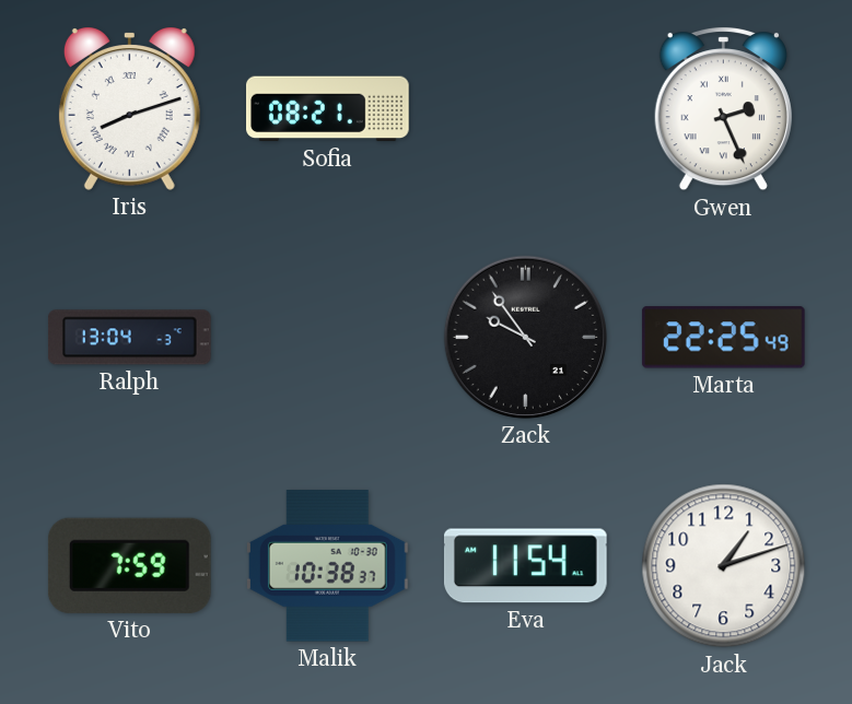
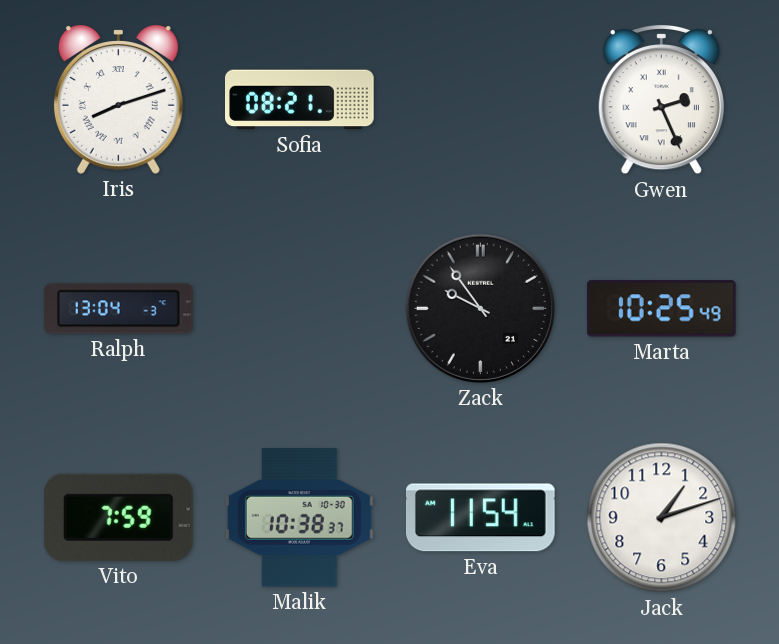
Marta: 22:25 -> 10:25 (661, 309)
